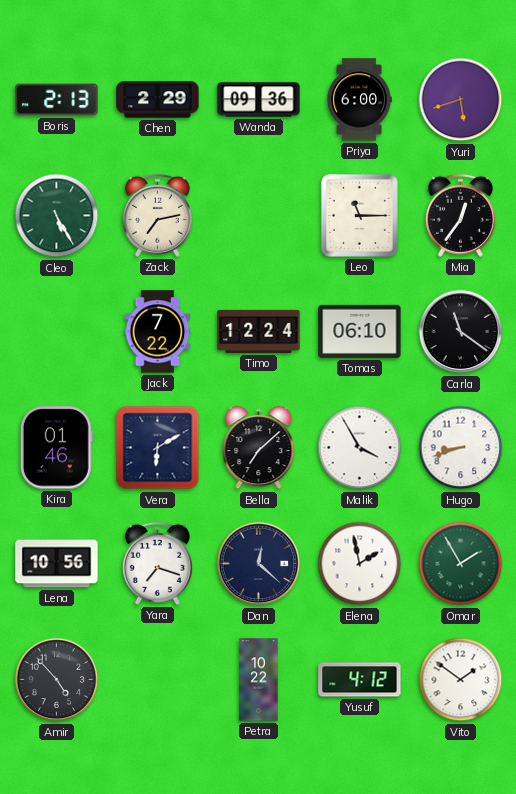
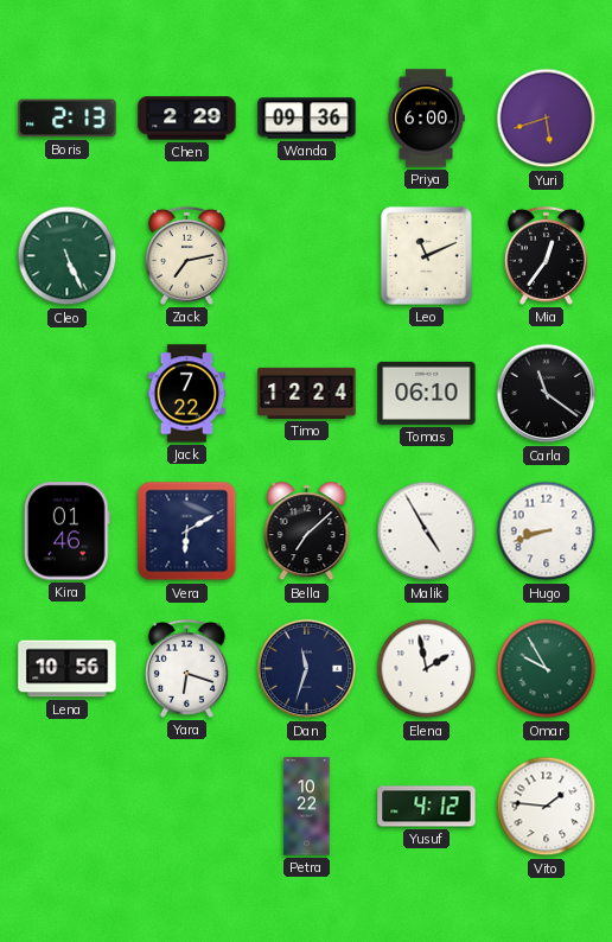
Cleo: 5:25 -> 5:26 (68, 256)
Leo: 11:15 -> 11:11 (426, 255)
Malik: 3:55 -> 4:55 (427, 532)
Yara: 7:18 -> 6:18 (186, 668)
Dan: 12:22 -> 11:33 (307, 669)
Omar: 1:55 -> 9:55 (547, 669)
Amir: 4:53 -> none (57, 680)
Vito: 1:51 -> 1:46 (547, 807)
